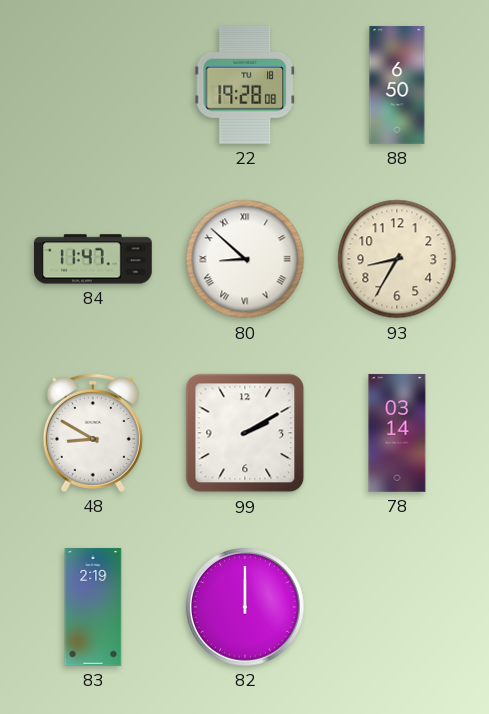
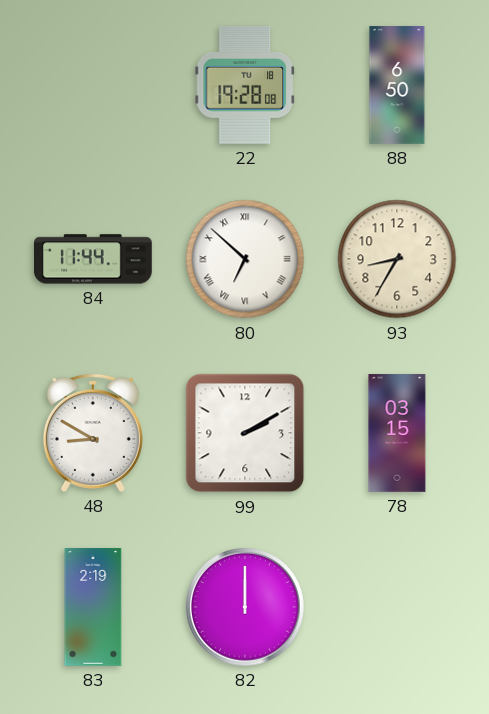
84: 11:47 -> 11:44 (93, 259)
80: 8:52 -> 6:52 (245, 259)
78: 03:14 -> 03:15 (397, 433)
